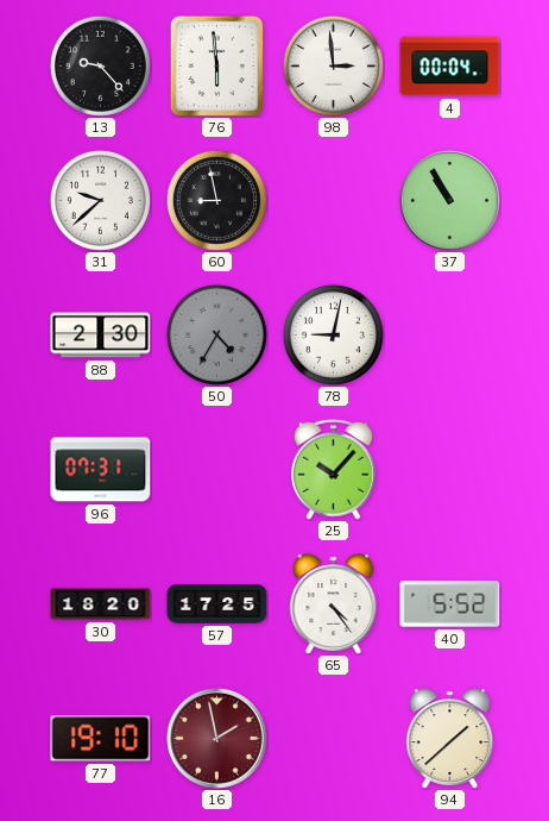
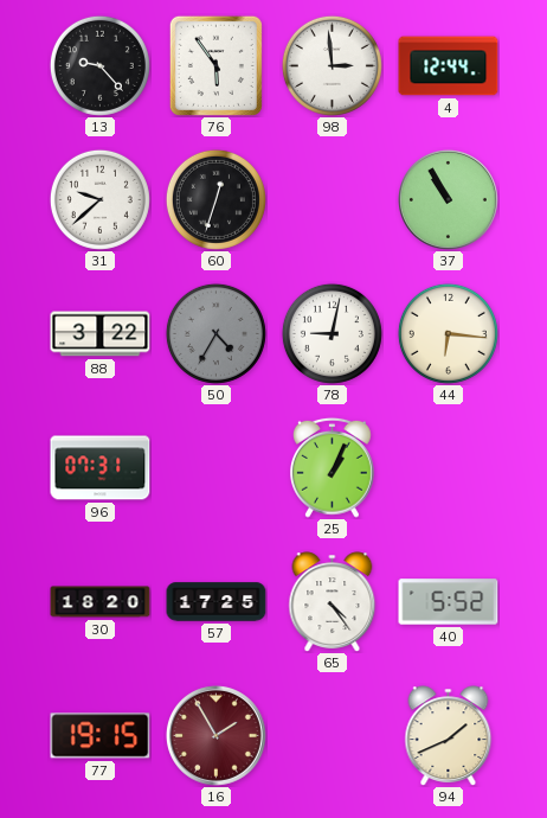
76: 5:59 -> 5:54 (215, 65)
4: 00:04 -> 12:44 (449, 66)
60: 8:58 -> 12:33 (215, 199)
88: 2:30 -> 3:22 (101, 334)
44: none -> 6:16 (448, 333)
25: 10:07 -> 1:04 (333, 467)
77: 19:10 -> 19:15 (101, 736)
16: 1:58 -> 1:55 (215, 735)
94: 1:38 -> 1:41 (449, 736)
